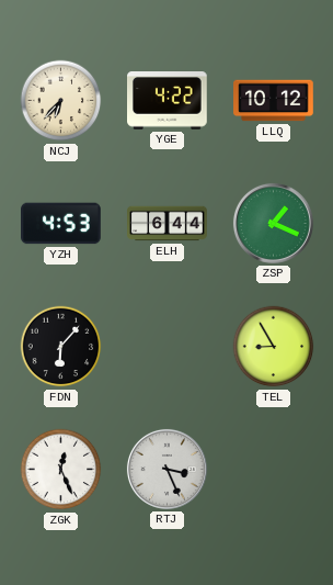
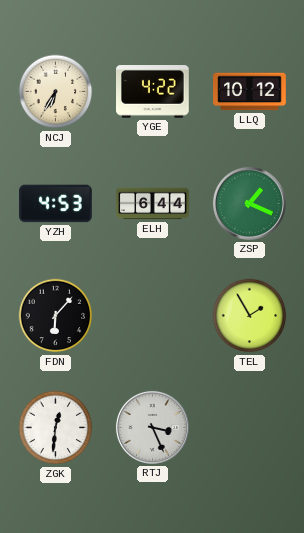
NCJ: 6:37 -> 6:35 (56, 92)
TEL: 8:55 -> 1:55 (250, 316)
ZGK: 12:26 -> 12:31 (56, 428)
